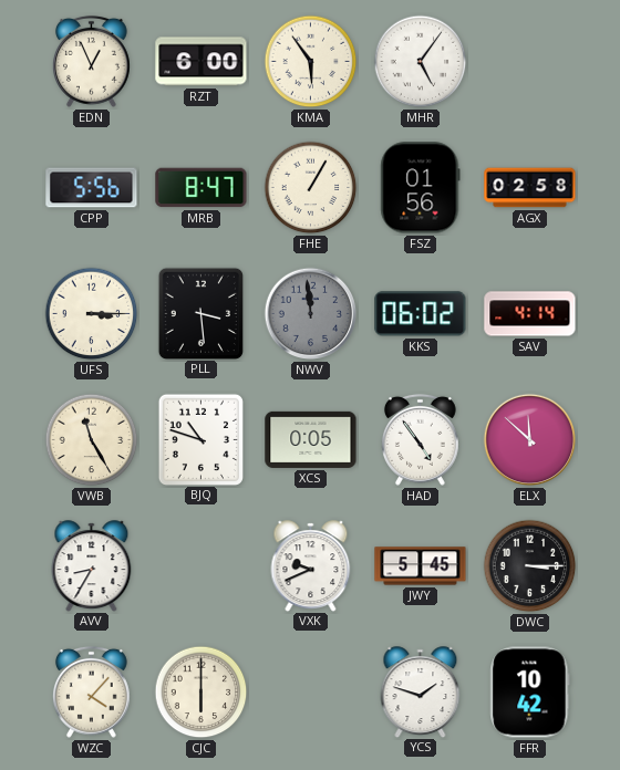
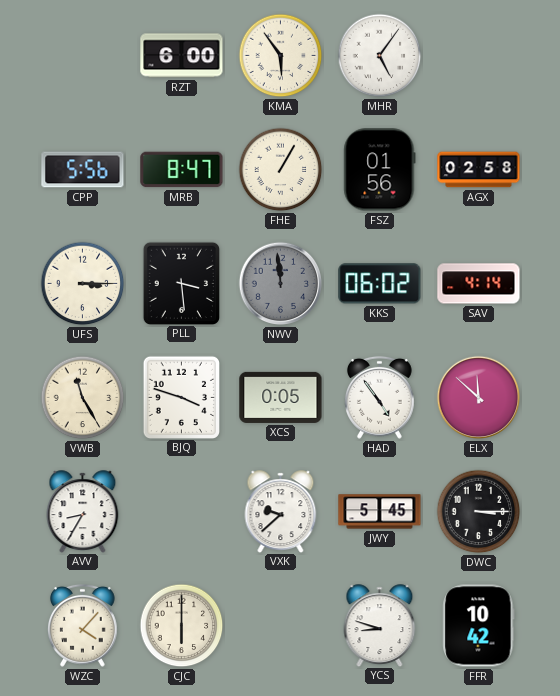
EDN: 12:56 -> none (91, 61)
BJQ: 10:48 -> 3:48 (181, 397)
VXK: 9:41 -> 9:38 (281, 511)
YCS: 1:48 -> 8:48 (380, 625)
